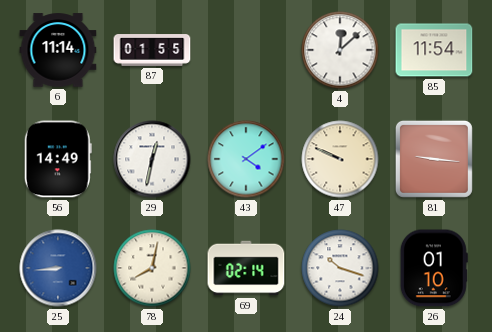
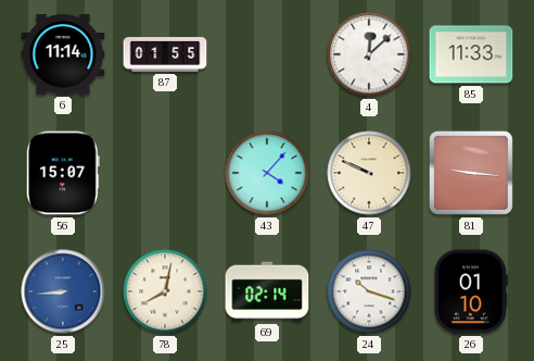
85: 11:54 -> 11:33 (471, 54)
56: 14:49 -> 15:07 (63, 173)
29: 12:32 -> none (152, 159)
43: 4:09 -> 4:07 (267, 173)
